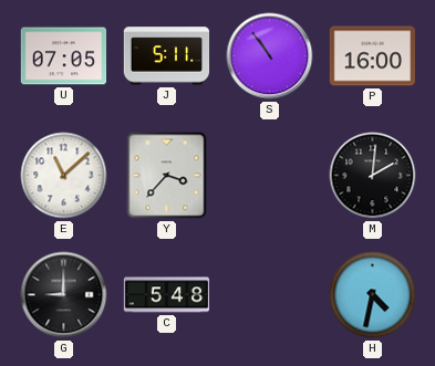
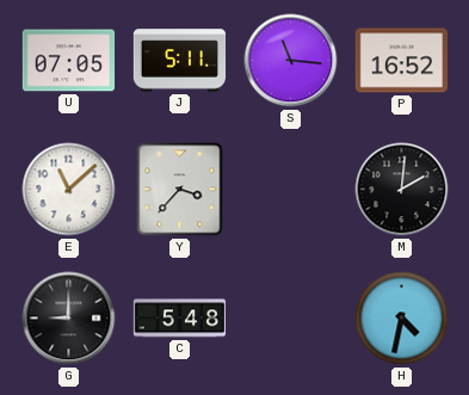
S: 10:54 -> 11:16 (291, 61)
P: 16:00 -> 16:52 (401, 61)
